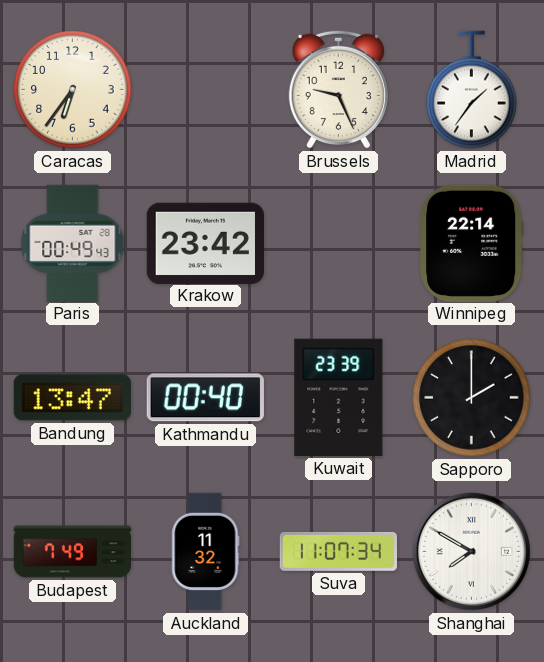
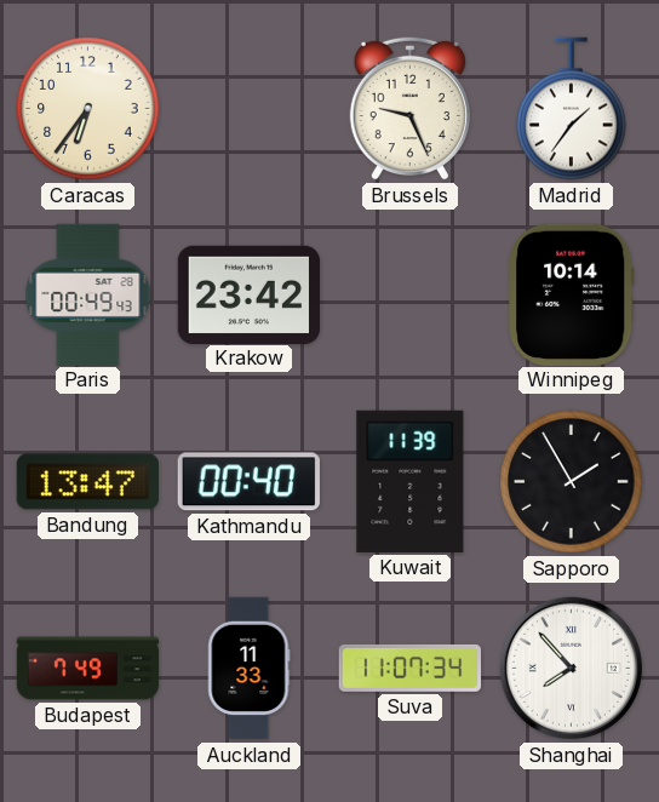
Winnipeg: 22:14 -> 10:14 (572, 294)
Kuwait: 23:39 -> 11:39 (411, 481)
Sapporo: 2:00 -> 1:55 (572, 482)
Auckland: 11:32 -> 11:33 (248, 669)
Shanghai: 7:50 -> 7:53 (571, 668)
